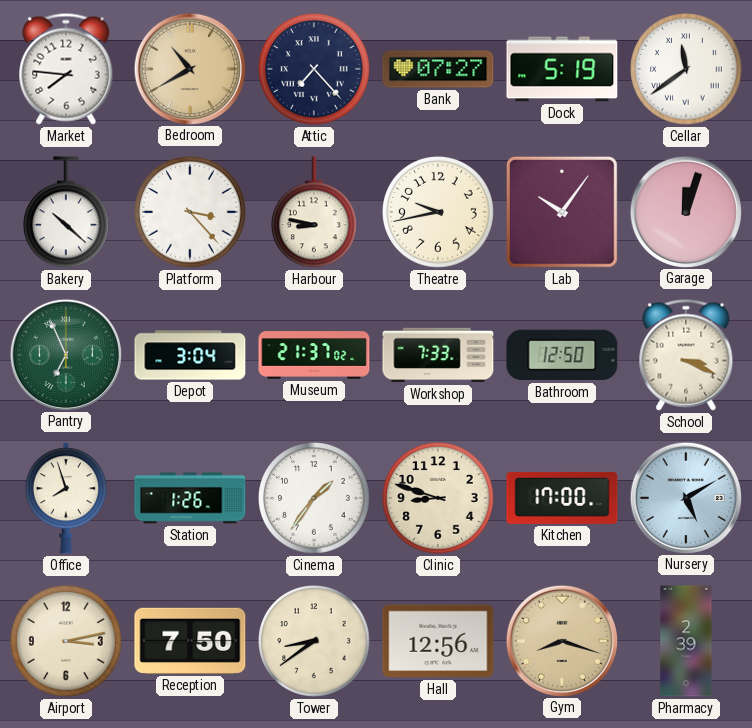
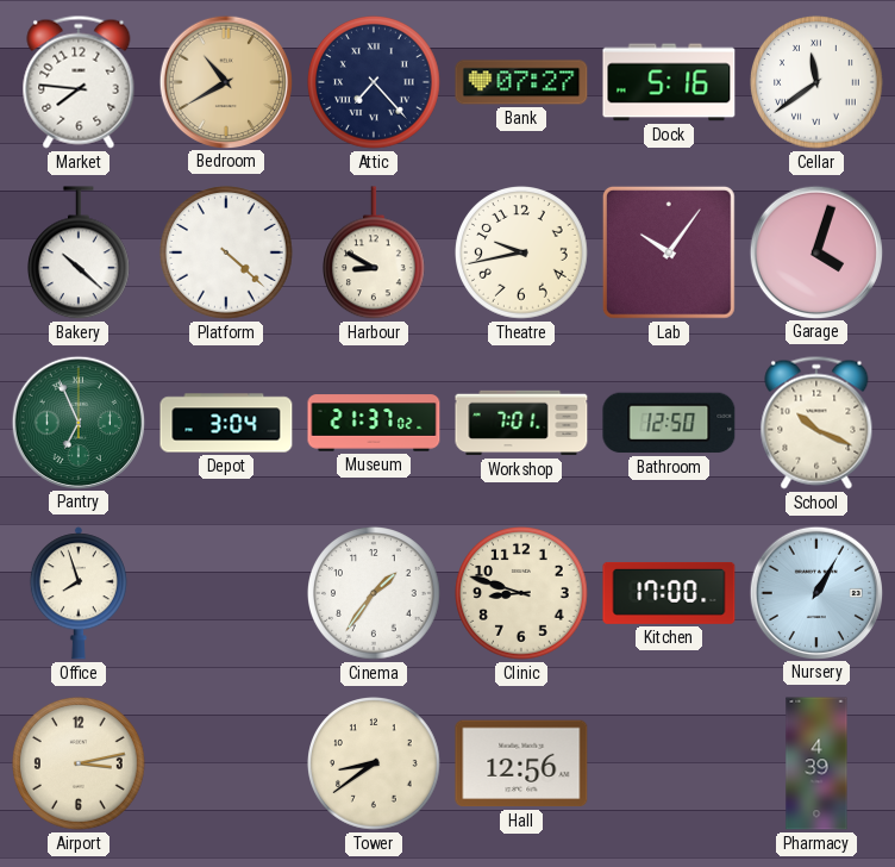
Dock: 5:19 -> 5:16 (669, 82)
Platform: 3:23 -> 4:22 (227, 254)
Harbour: 8:47 -> 8:50 (374, 254)
Garage: 12:03 -> 4:03 (815, 251)
Workshop: 7:33 -> 7:01 (521, 423)
School: 3:19 -> 10:19 (816, 423)
Station: 1:26 -> none (190, 498)
Nursery: 5:10 -> 1:05 (815, 592)
Reception: 7:50 -> none (190, 641)
Gym: 8:18 -> none (561, 640)
Pharmacy: 2:39 -> 4:39 (816, 763)
